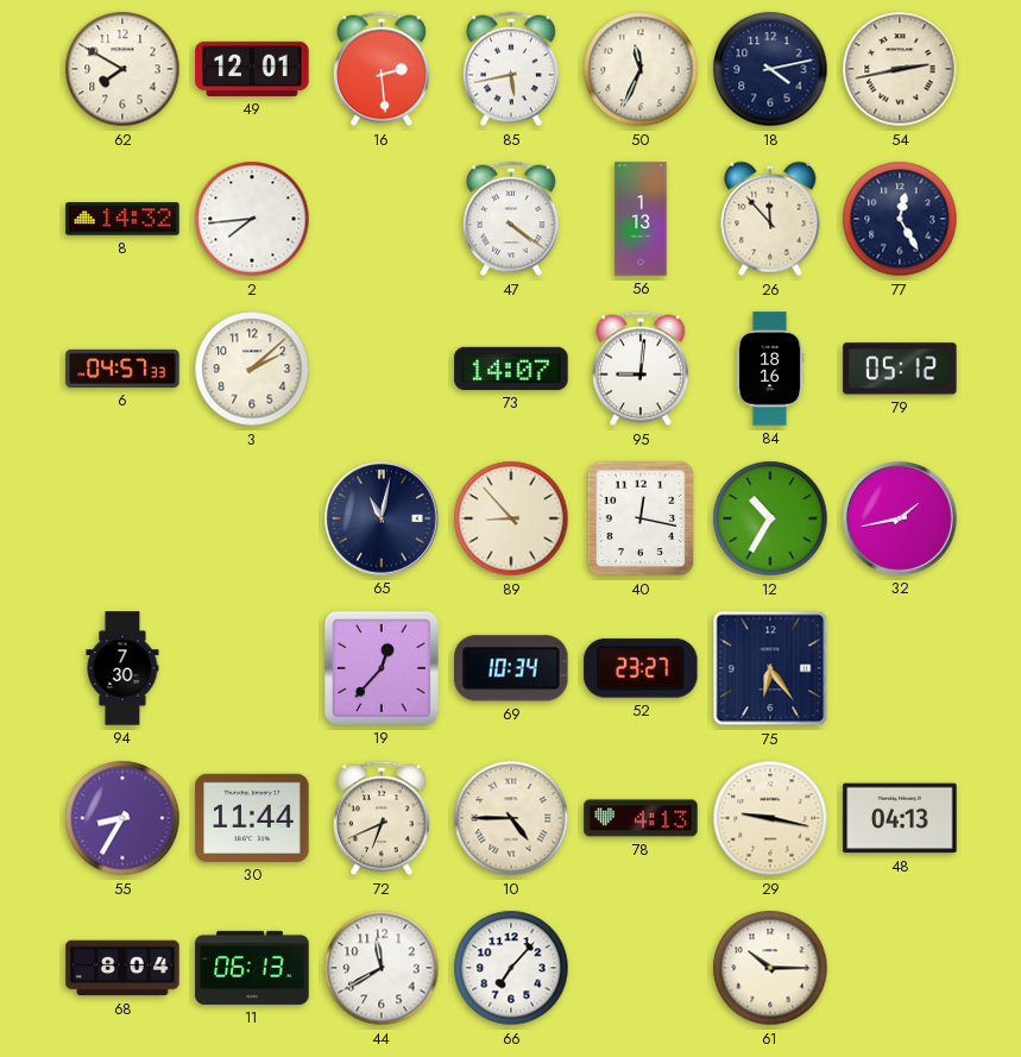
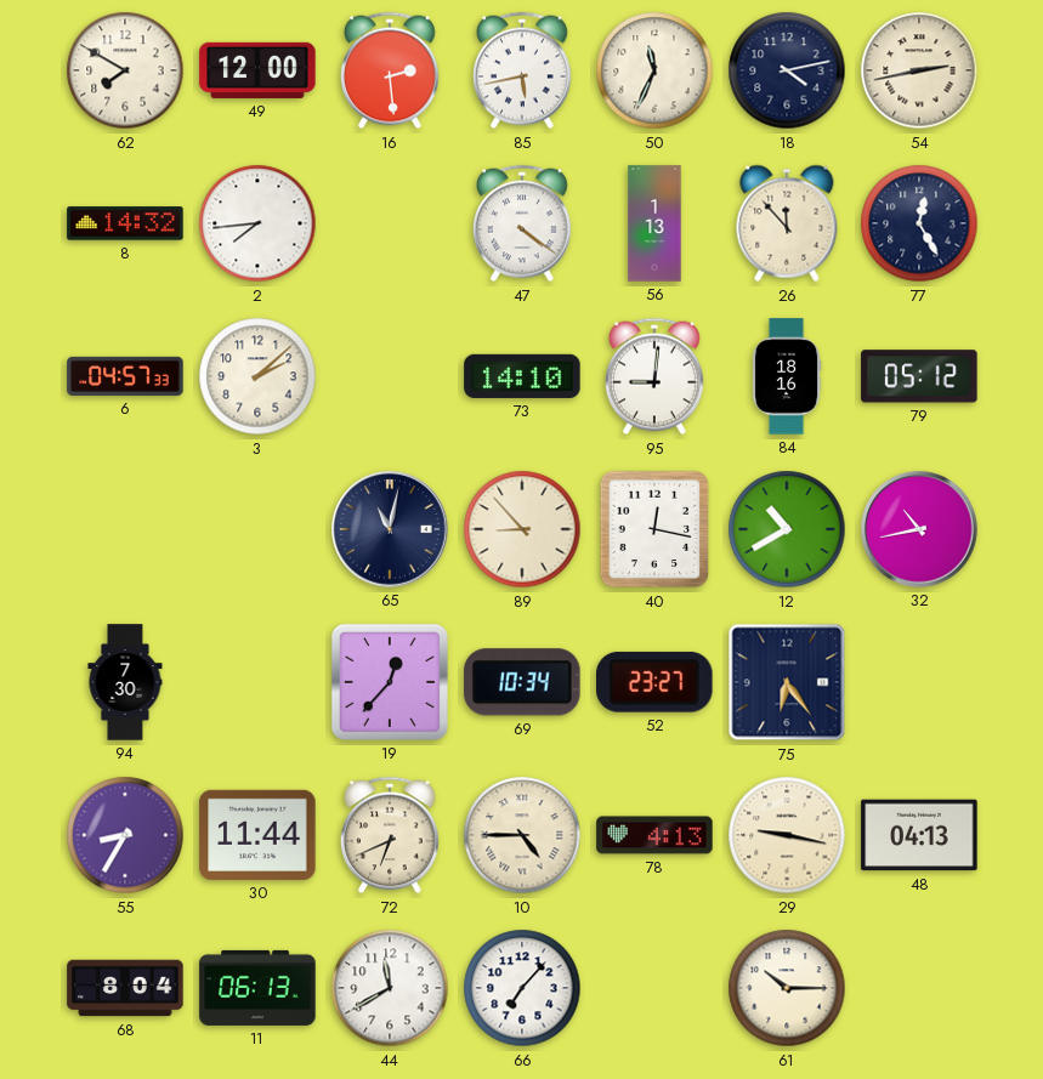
49: 12:01 -> 12:00 (257, 70)
73: 14:07 -> 14:10 (522, 376)
12: 10:35 -> 10:40 (787, 529)
32: 1:43 -> 10:43 (919, 529)
